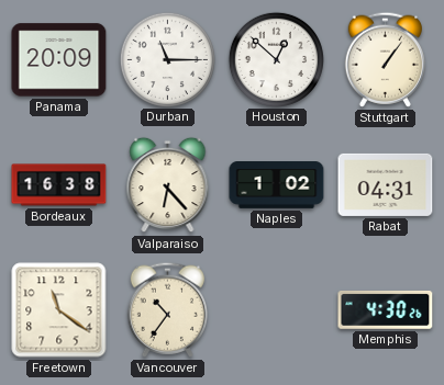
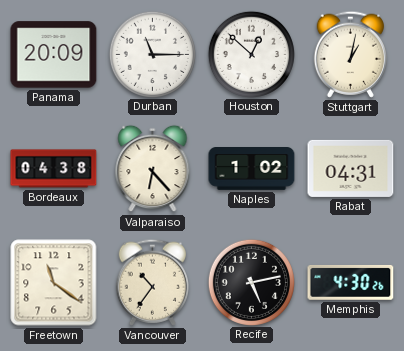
Stuttgart: 1:06 -> 1:02 (350, 54)
Bordeaux: 16:38 -> 04:38 (54, 169)
Recife: none -> 5:13 (251, 282)
